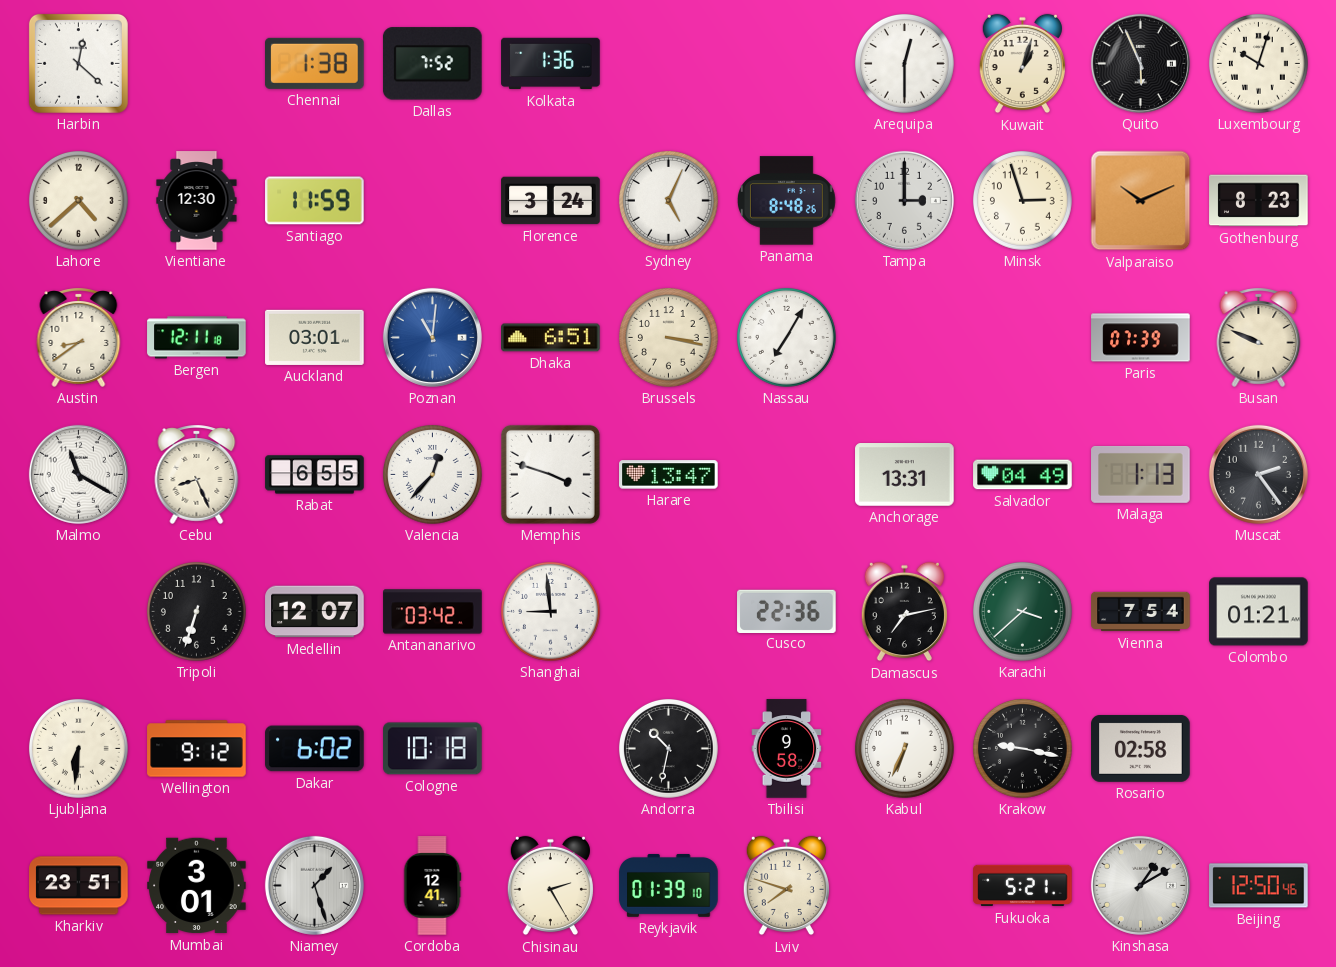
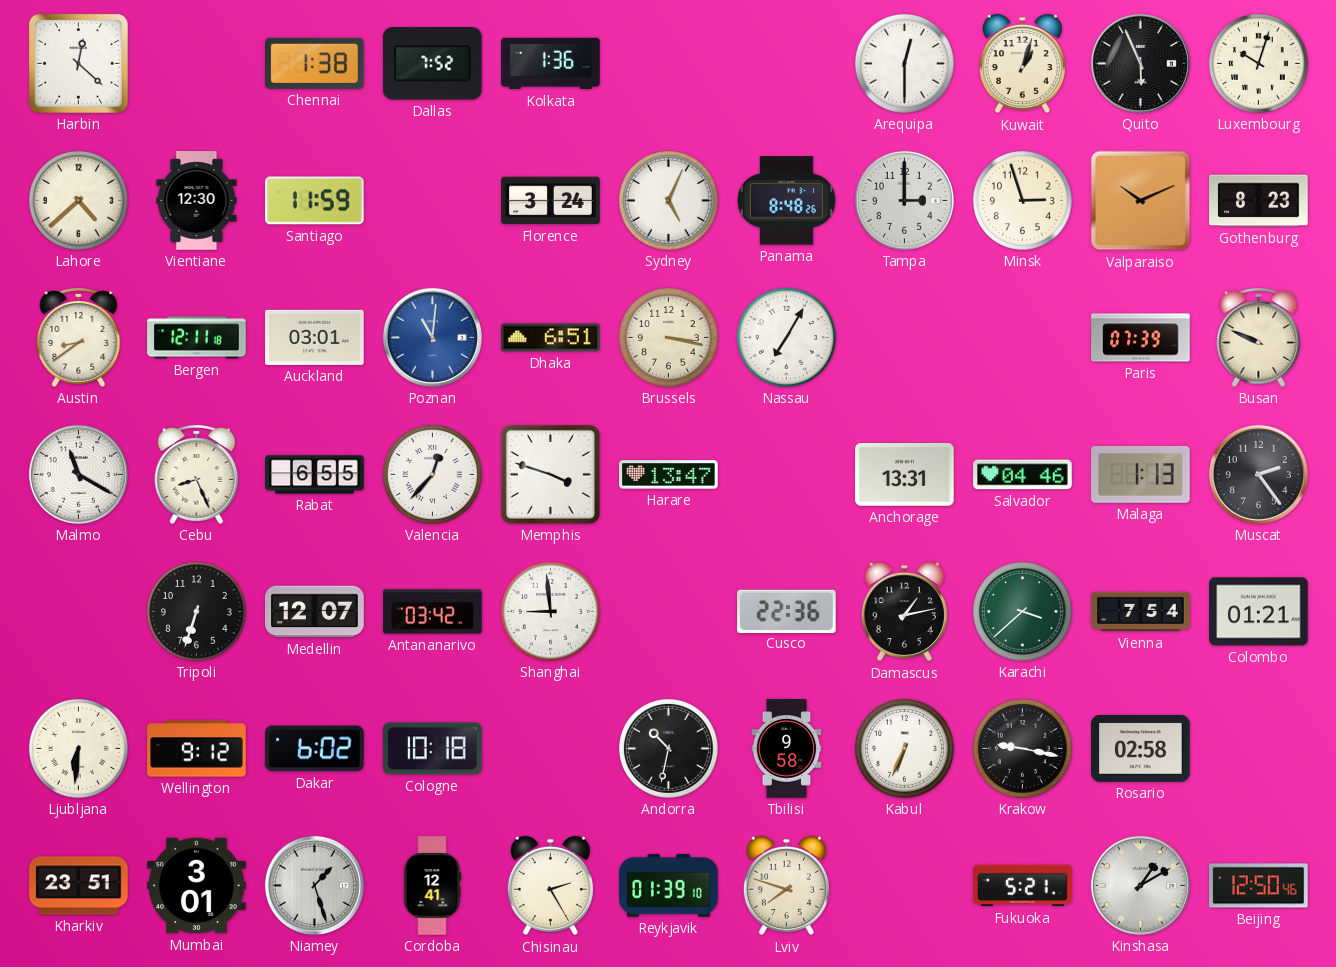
Salvador: 04:49 -> 04:46 (1023, 475)
Damascus: 7:13 -> 1:13 (904, 612)
